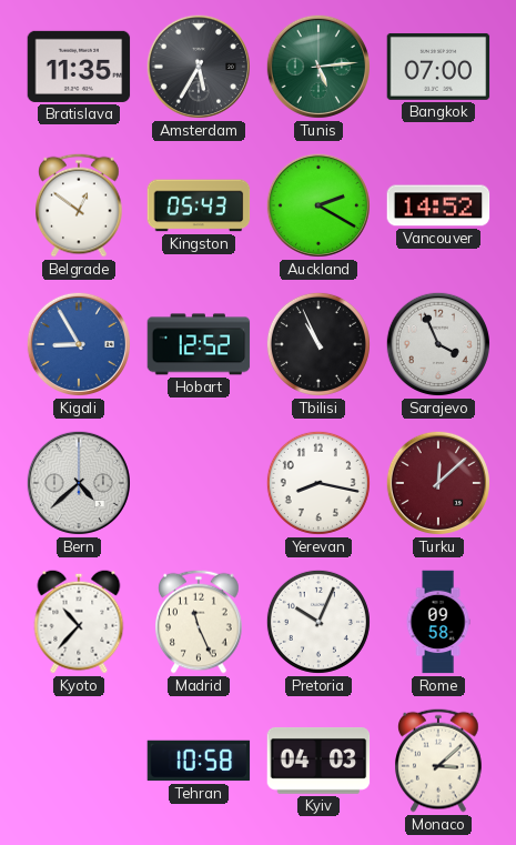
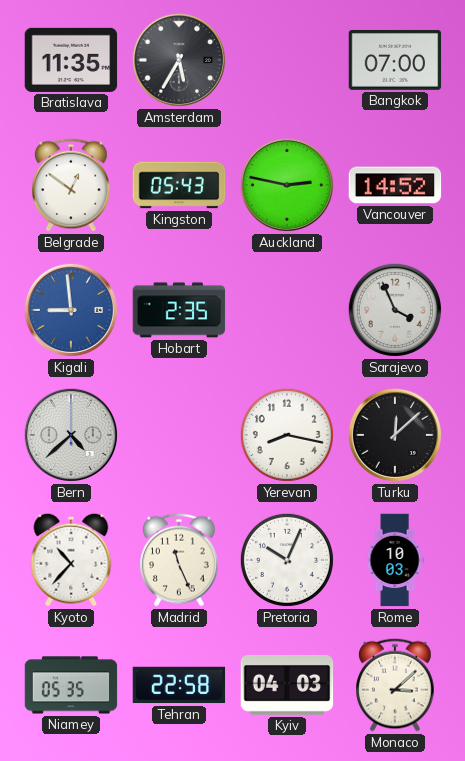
Tunis: 5:14 -> none (318, 67)
Auckland: 2:20 -> 2:47 (287, 185)
Kigali: 8:55 -> 8:59 (71, 310)
Hobart: 12:52 -> 2:35 (179, 310)
Tbilisi: 10:56 -> none (318, 344)
Turku dial: burgundy -> black (395, 435)
Rome: 09:58 -> 10:03 (395, 560)
Niamey: none -> 05:35 (71, 685)
Tehran: 10:58 -> 22:58 (179, 685)
